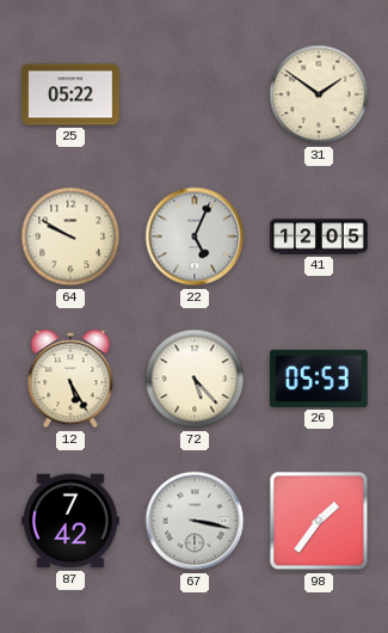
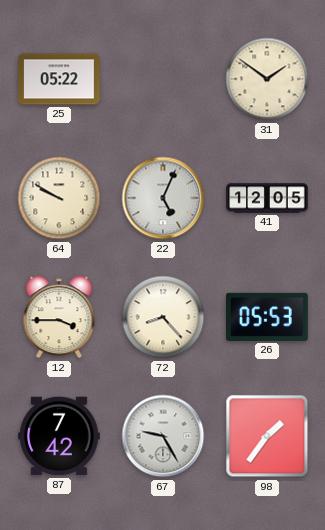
12: 5:25 -> 3:45 (59, 317)
72: 5:23 -> 8:23 (163, 317)
67: 3:17 -> 9:25 (163, 436)
